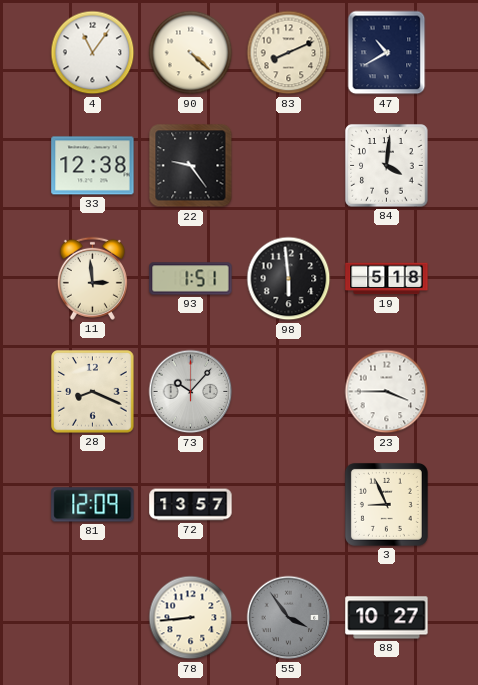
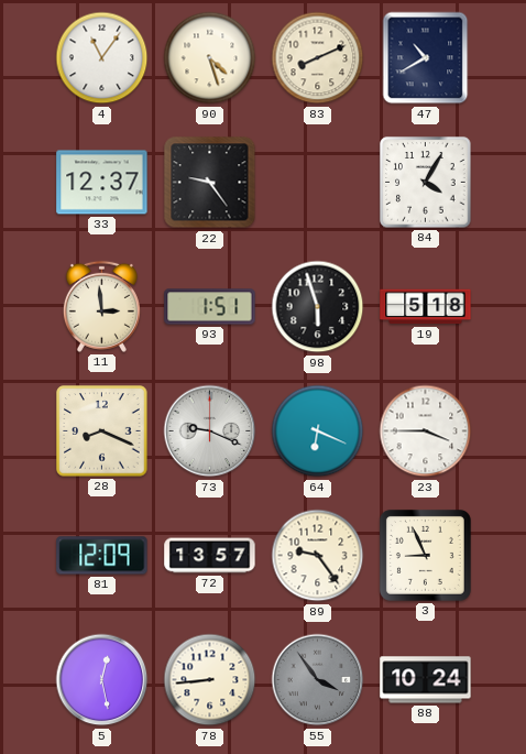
90: 4:22 -> 4:27 (210, 58)
33: 12:38 -> 12:37 (102, 183)
84: 4:01 -> 4:05 (426, 183)
98: 5:59 -> 5:57 (318, 307)
73: 10:07 -> 9:19 (210, 431)
64: none -> 6:19 (318, 431)
89: none -> 9:24 (318, 556)
5: none -> 12:28 (102, 680)
88: 10:27 -> 10:24 (426, 680)
